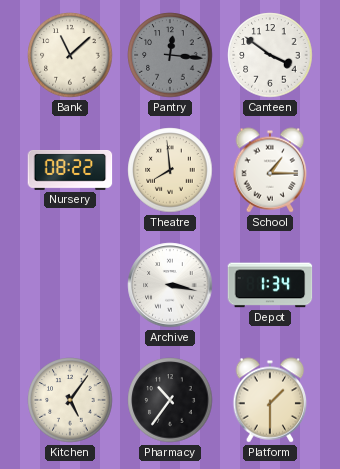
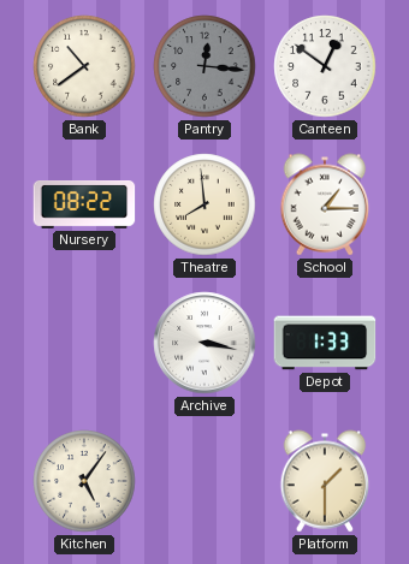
Bank: 11:08 -> 10:39 (84, 66)
Canteen: 3:51 -> 12:51 (325, 66)
Depot: 1:34 -> 1:33 (325, 343)
Pharmacy: 10:36 -> none (170, 400)
